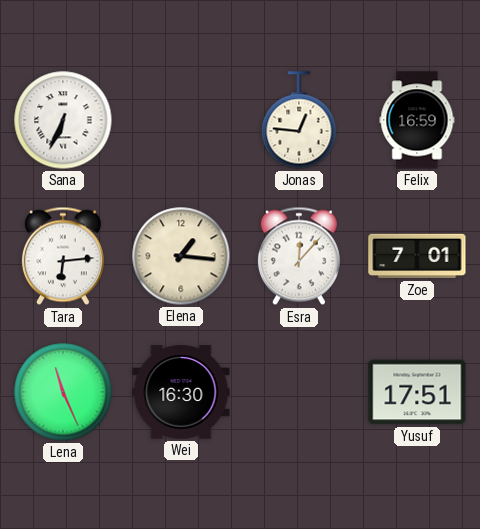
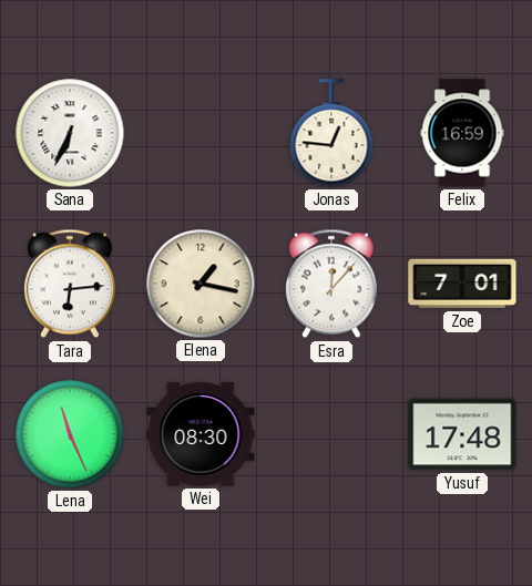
Elena: 1:16 -> 1:17 (201, 284)
Wei: 16:30 -> 08:30 (201, 434)
Yusuf: 17:51 -> 17:48 (462, 434)
